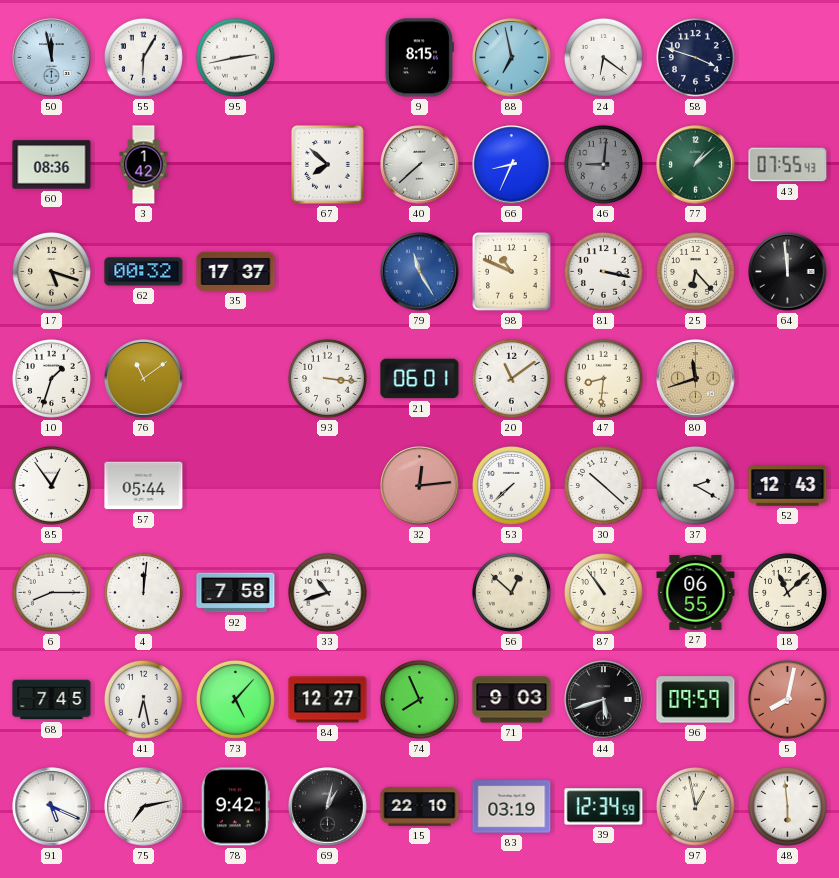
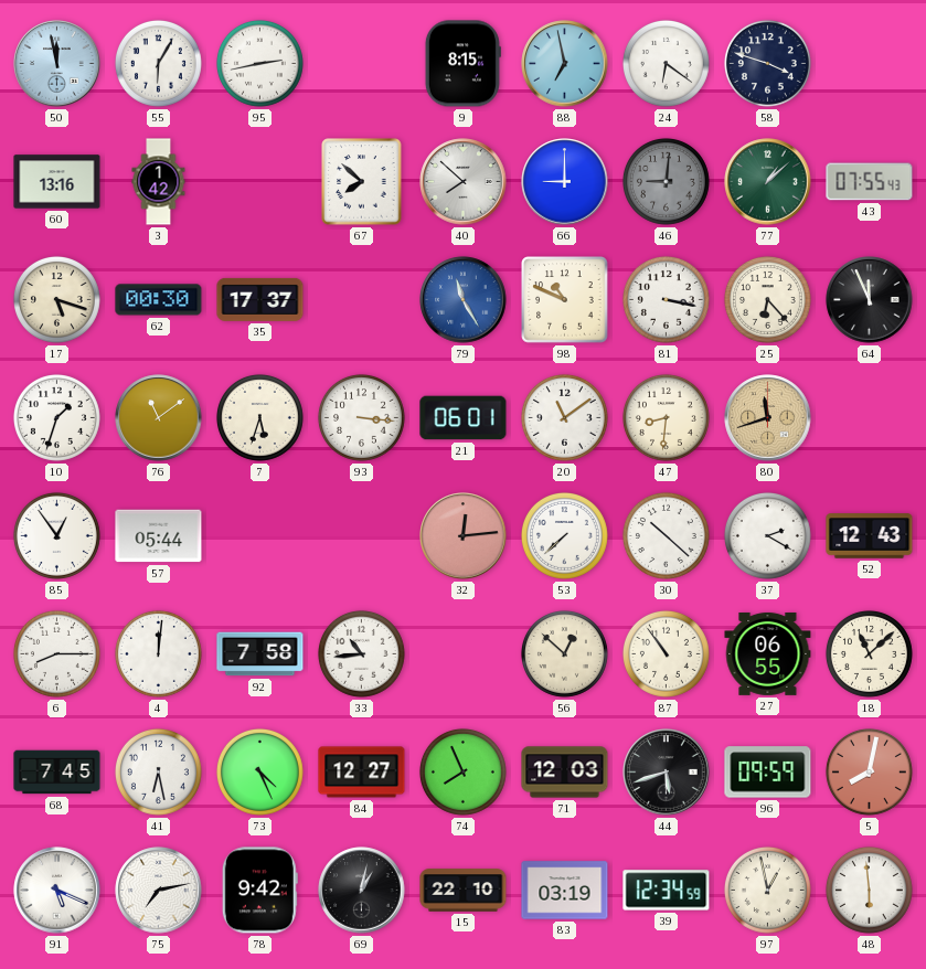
60: 08:36 -> 13:16 (57, 182)
40: 7:38 -> 7:52 (464, 182)
66: 8:34 -> 9:00 (565, 182)
62: 00:32 -> 00:30 (159, 300)
64: 11:59 -> 11:56 (870, 300)
7: none -> 5:33 (259, 417)
33: 10:42 -> 10:44 (361, 653)
73: 5:07 -> 4:26 (259, 771)
71: 9:03 -> 12:03 (565, 773)
